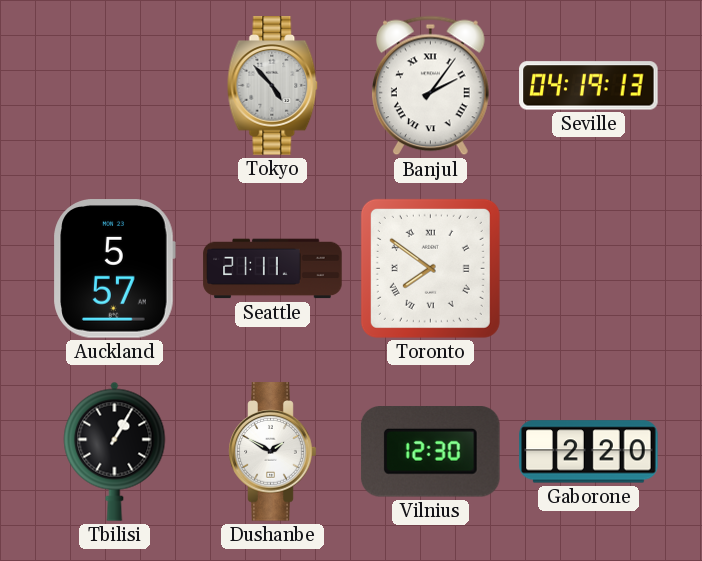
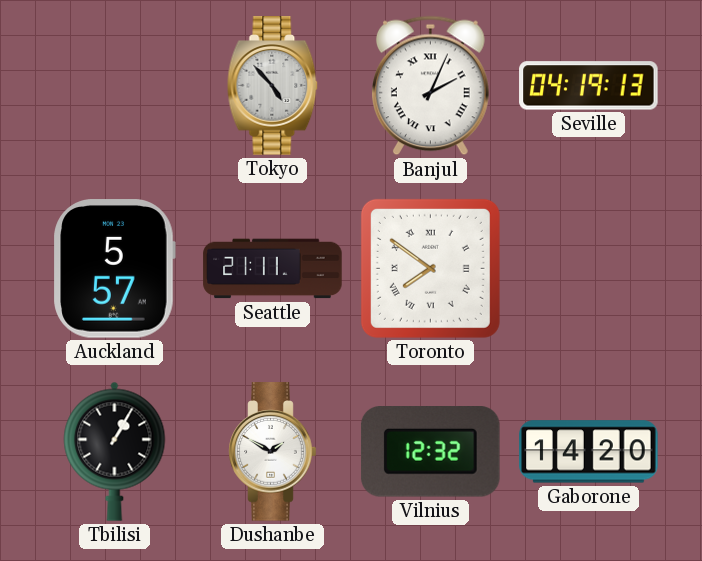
Banjul: 2:06 -> 2:04 (431, 86)
Vilnius: 12:30 -> 12:32 (430, 452)
Gaborone: 2:20 -> 14:20 (589, 452)
